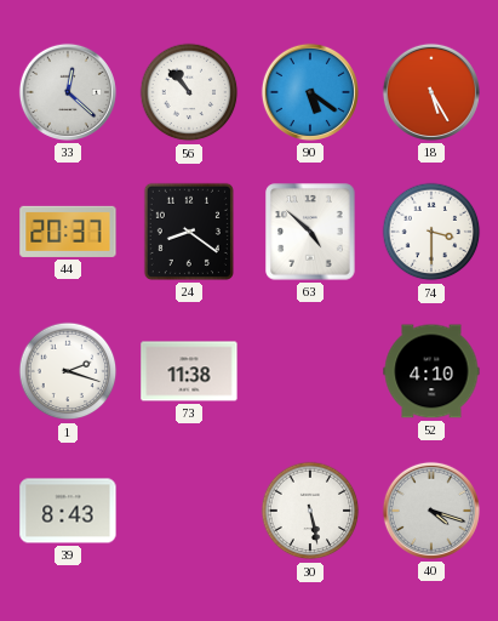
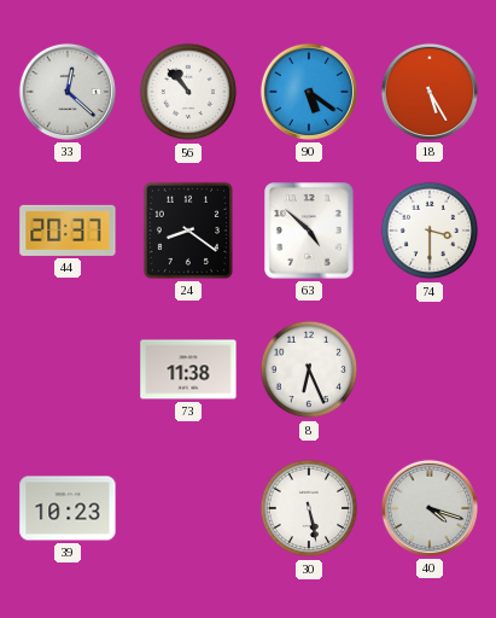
1: 2:18 -> none (68, 371)
8: none -> 6:26 (309, 369)
52: 4:10 -> none (431, 371)
39: 8:43 -> 10:23 (68, 508)
